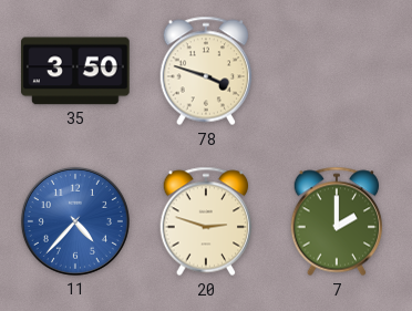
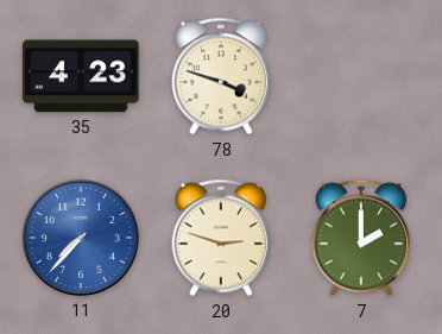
35: 3:50 -> 4:23 (82, 76)
11: 4:37 -> 7:37 (81, 238)
